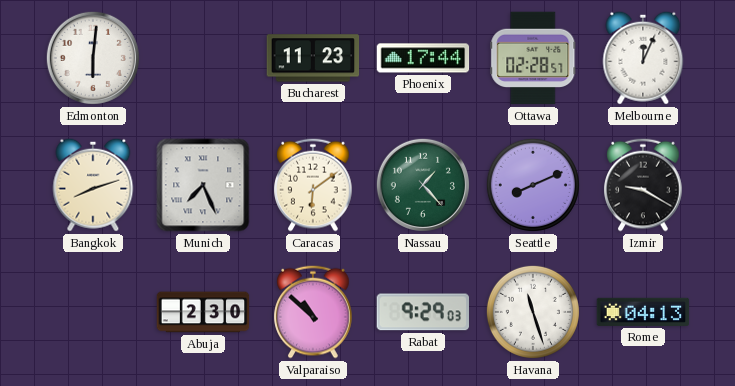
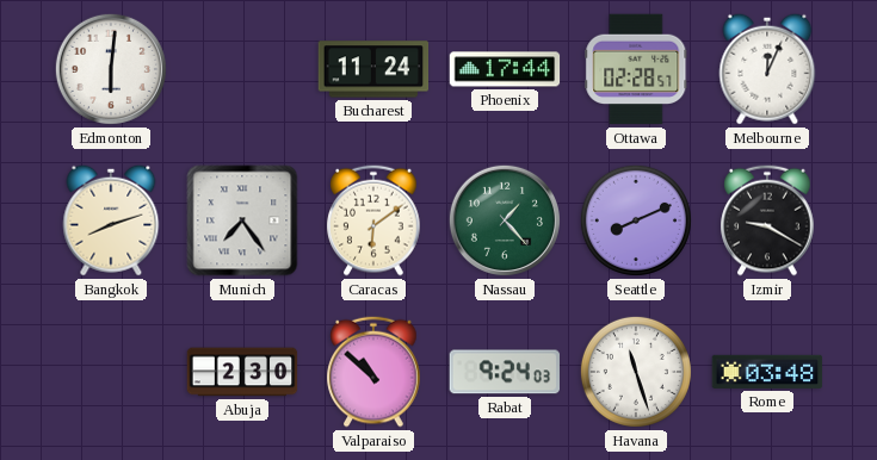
Bucharest: 11:23 -> 11:24 (373, 69)
Munich: 7:26 -> 7:24 (242, 220)
Rabat: 9:29 -> 9:24 (505, 372)
Rome: 04:13 -> 03:48 (767, 372)
